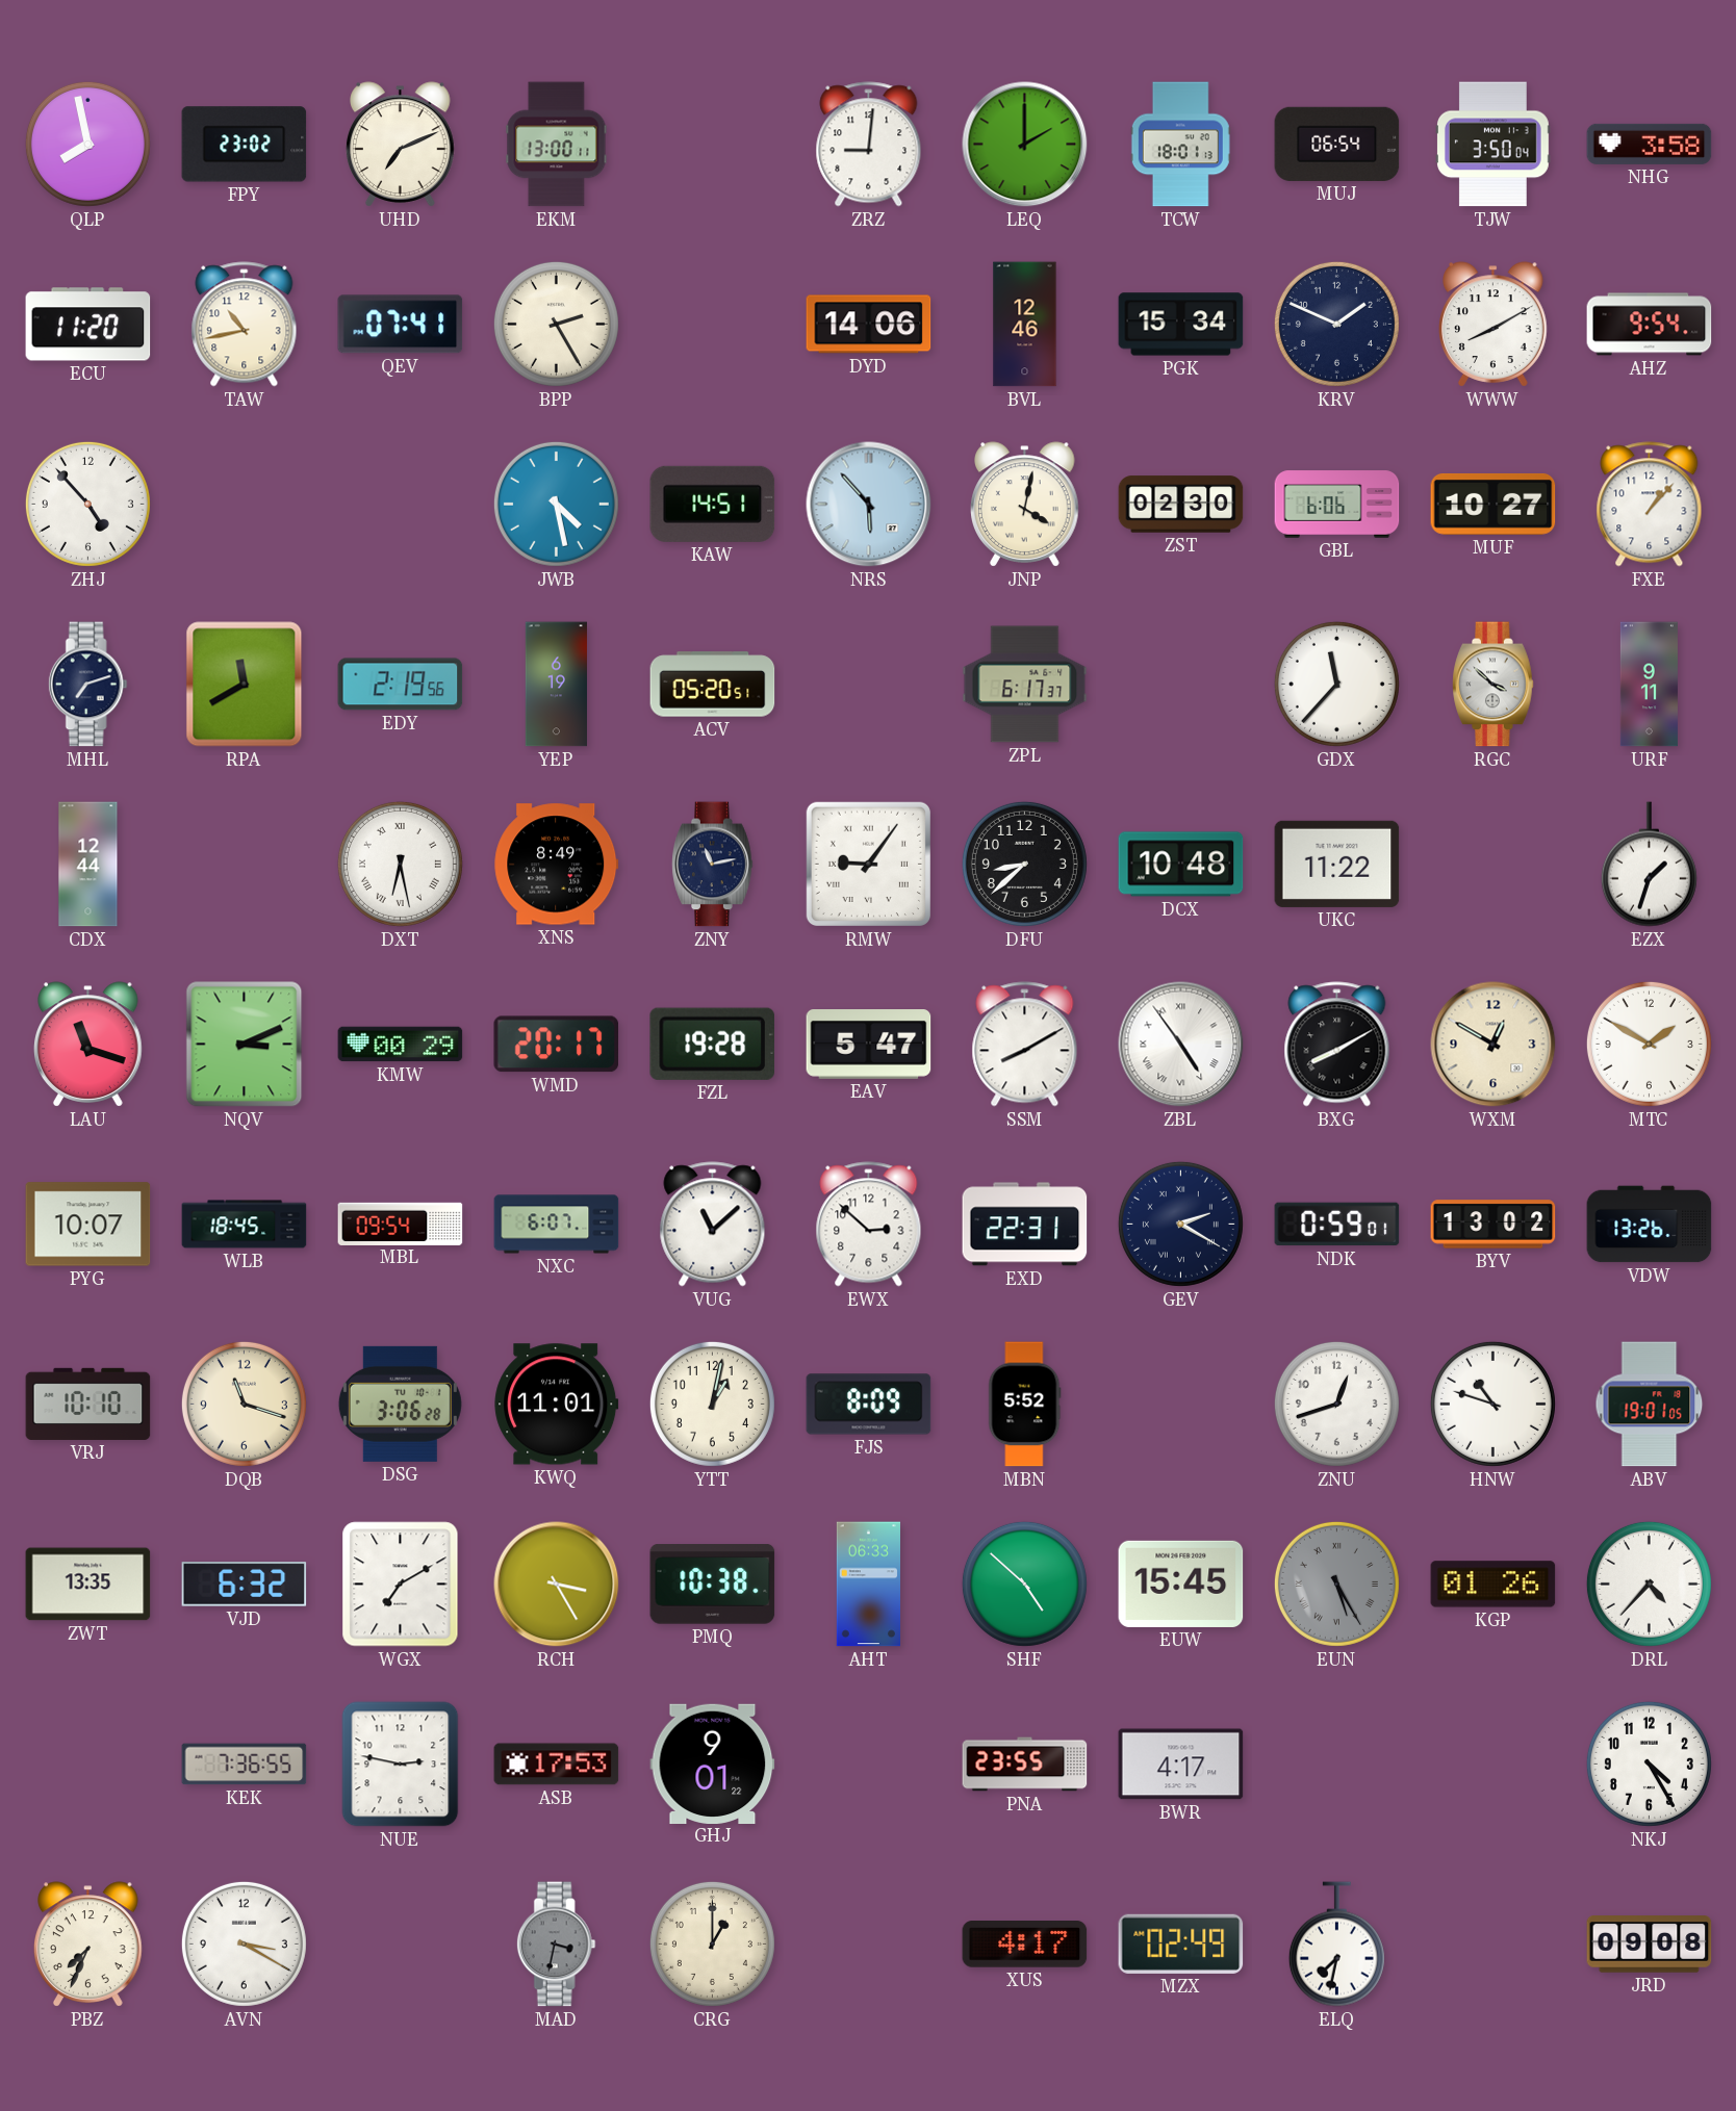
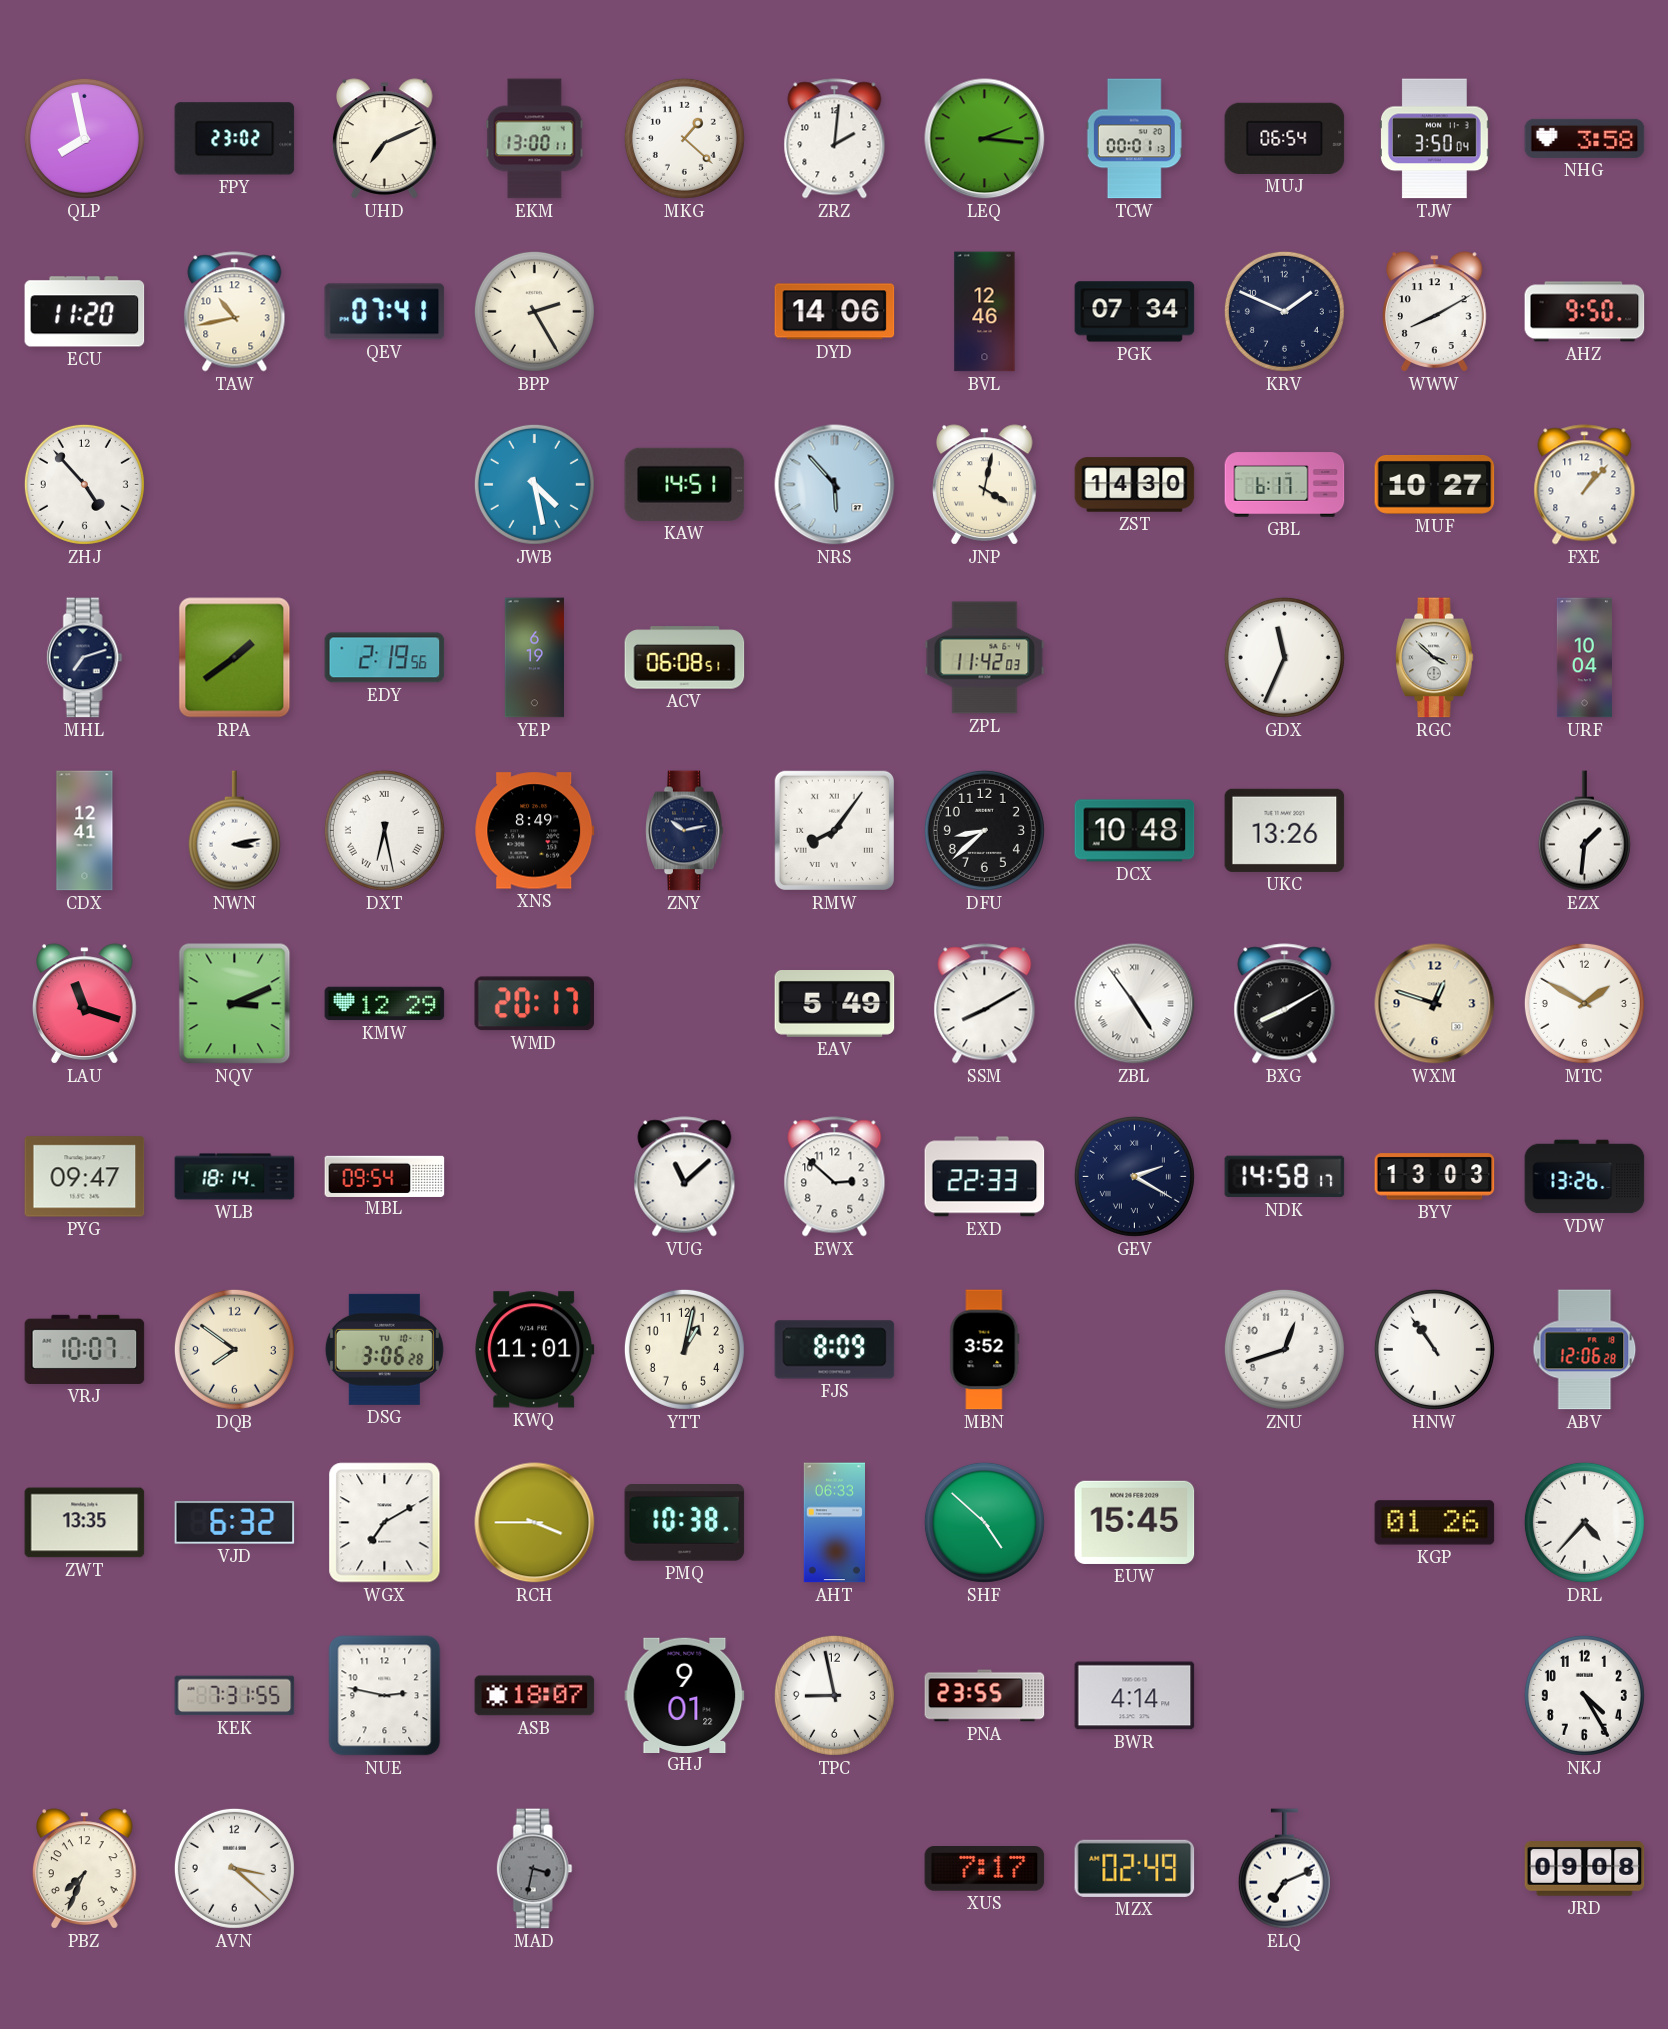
MKG: none -> 1:22 (684, 138)
ZRZ: 9:01 -> 2:01 (835, 139)
LEQ: 2:00 -> 2:16 (985, 139)
TCW: 18:01 -> 00:01 (1134, 139)
PGK: 15:34 -> 07:34 (1135, 312)
AHZ: 9:54 -> 9:50 (1585, 312)
ZST: 02:30 -> 14:30 (1135, 485)
GBL: 6:06 -> 6:17 (1285, 485)
RPA: 11:40 -> 1:39 (235, 658)
ACV: 05:20 -> 06:08 (685, 658)
ZPL: 6:17 -> 11:42 (985, 658)
GDX: 11:37 -> 11:34 (1284, 657)
URF: 9:11 -> 10:04 (1584, 658)
CDX: 12:44 -> 12:41 (85, 831)
NWN: none -> 3:13 (234, 831)
ZNY: 11:13 -> 10:13 (685, 831)
RMW: 9:06 -> 8:06 (834, 830)
UKC: 11:22 -> 13:26 (1285, 830)
EZX: 1:33 -> 1:31 (1584, 831)
KMW: 00:29 -> 12:29 (385, 1004)
FZL: 19:28 -> none (712, 1044)
EAV: 5:47 -> 5:49 (835, 1004)
WXM: 12:50 -> 12:48 (1435, 1004)
PYG: 10:07 -> 09:47 (85, 1177)
WLB: 18:45 -> 18:14 (235, 1177)
NXC: 6:07 -> none (557, 1225)
EXD: 22:31 -> 22:33 (985, 1177)
NDK: 0:59 -> 14:58 (1285, 1177)
BYV: 13:02 -> 13:03 (1435, 1177)
VRJ: 10:10 -> 10:07 (85, 1349)
DQB: 11:18 -> 7:51 (234, 1349)
MBN: 5:52 -> 3:52 (985, 1350)
HNW: 10:48 -> 10:54 (1434, 1349)
ABV: 19:01 -> 12:06 (1585, 1350)
RCH: 3:25 -> 3:45 (535, 1523)
EUN: 5:25 -> none (1336, 1584)
KEK: 7:36 -> 7:31 (235, 1696)
ASB: 17:53 -> 18:07 (535, 1696)
TPC: none -> 8:58 (834, 1695)
BWR: 4:17 -> 4:14 (1135, 1696)
AVN: 3:20 -> 3:22 (234, 1868)
CRG: 1:00 -> none (712, 1943)
XUS: 4:17 -> 7:17 (985, 1869)
ELQ: 7:32 -> 7:11 (1284, 1869)
